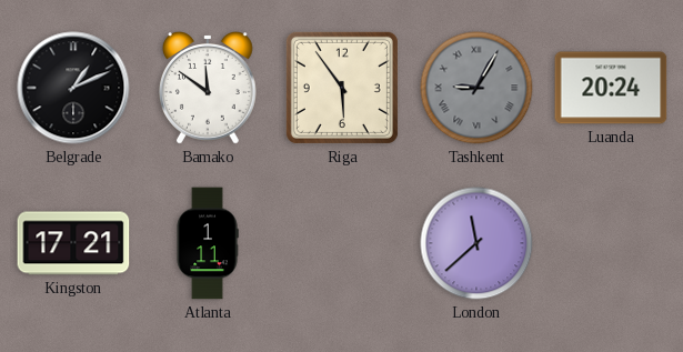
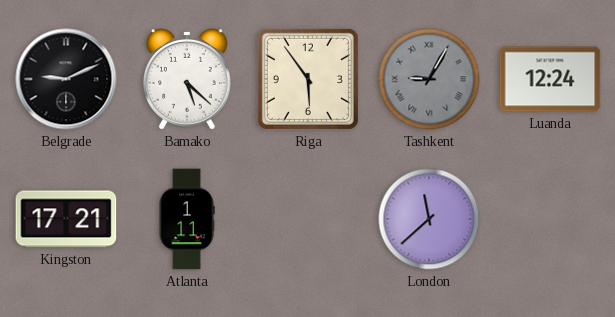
Belgrade: 1:11 -> 9:11 (66, 79)
Bamako: 11:51 -> 5:22 (188, 80)
Luanda: 20:24 -> 12:24 (550, 79)
